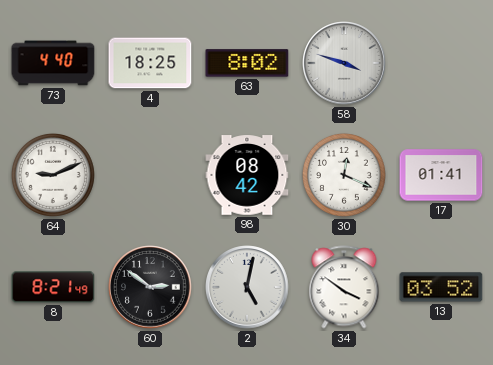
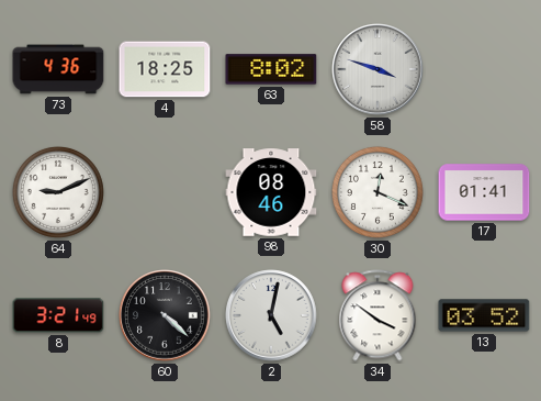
73: 4:40 -> 4:36 (58, 69)
98: 08:42 -> 08:46 (271, 192)
8: 8:21 -> 3:21 (58, 315)
60: 2:51 -> 4:22 (165, 315)
